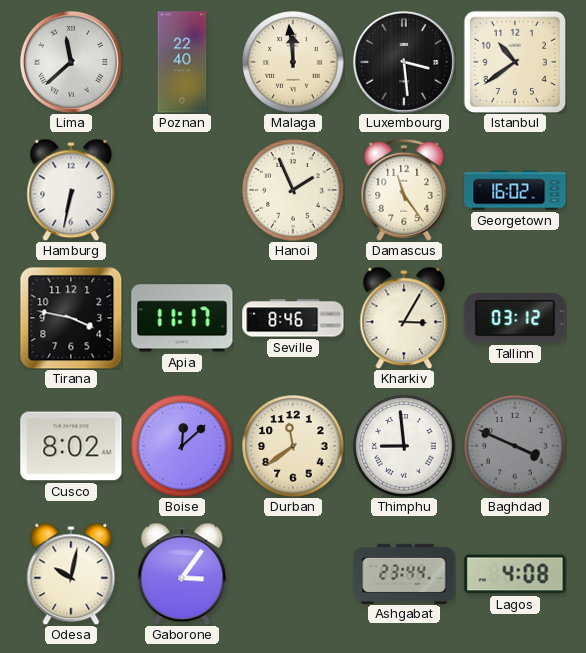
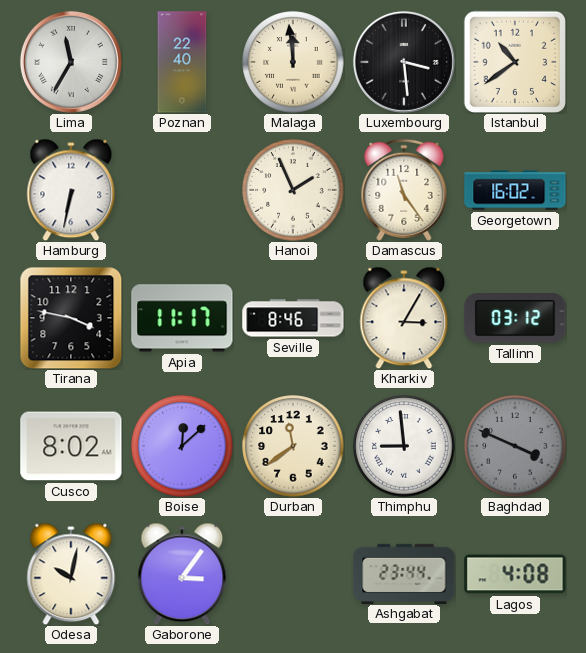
Lima: 11:38 -> 11:35 (71, 62)
